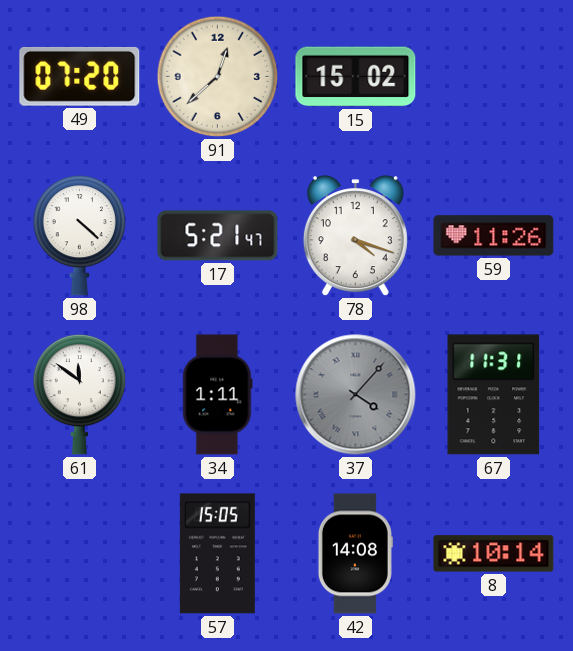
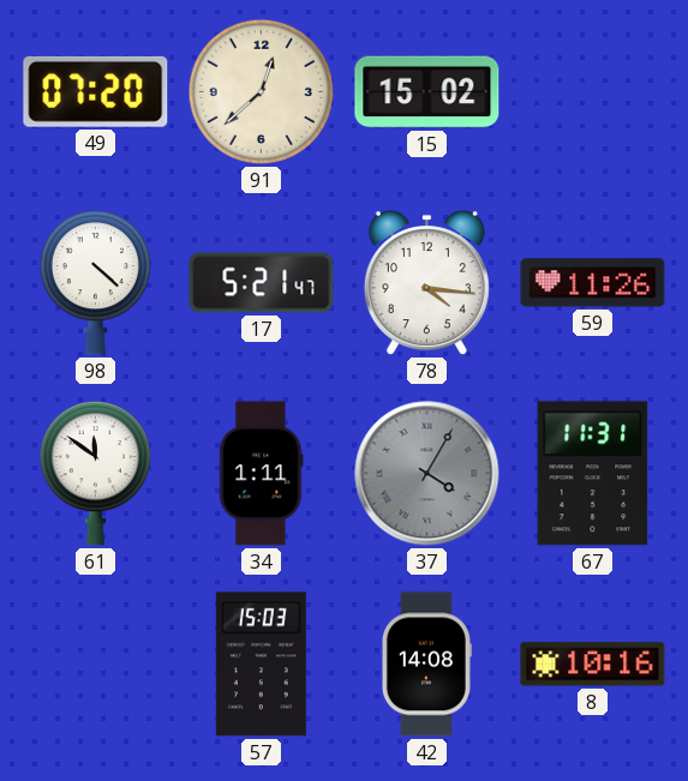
78: 4:18 -> 4:16 (426, 283)
37: 4:07 -> 4:05 (427, 474)
57: 15:05 -> 15:03 (261, 665)
8: 10:14 -> 10:16 (593, 665)
